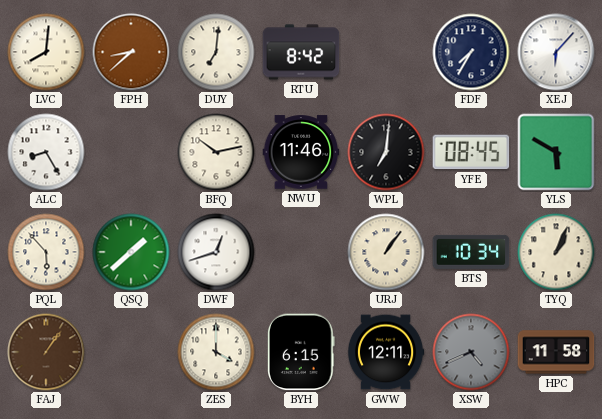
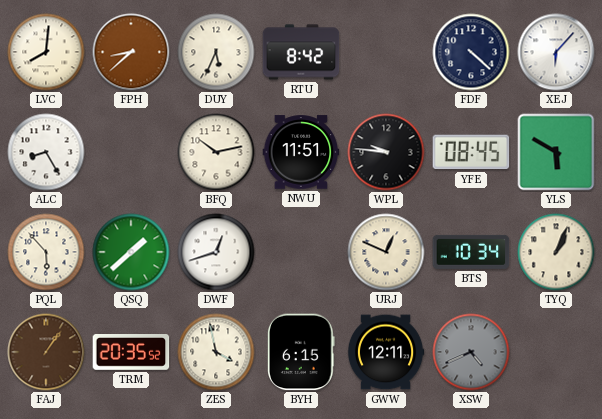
DUY: 7:01 -> 5:34 (216, 52)
FDF: 7:35 -> 4:22 (471, 52)
NWU: 11:46 -> 11:51 (301, 152)
WPL: 7:01 -> 9:46 (386, 152)
URJ: 1:06 -> 12:49 (386, 252)
TRM: none -> 20:35 (131, 353)
ZES: 4:00 -> 3:58 (216, 352)
HPC: 11:58 -> none (556, 352)
